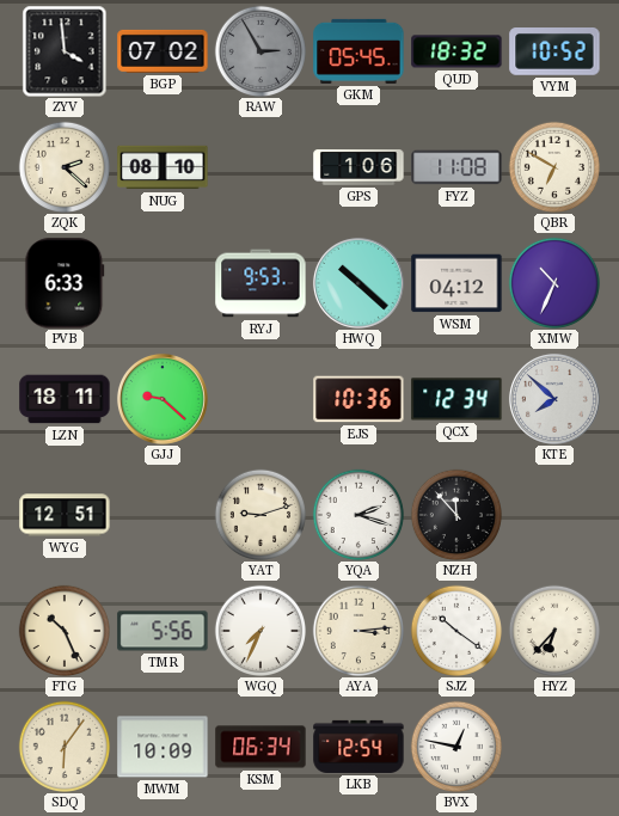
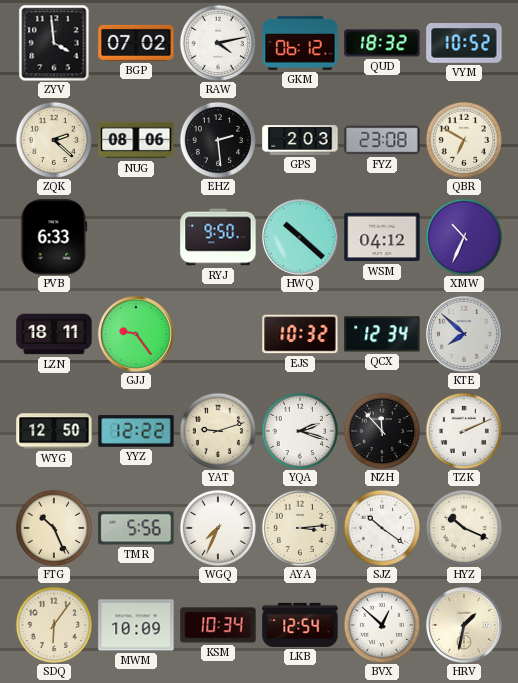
RAW: 2:55 -> 4:13 (217, 42)
RAW dial: grey -> white (217, 42)
GKM: 05:45 -> 06:12 (300, 43)
NUG: 08:10 -> 08:06 (136, 140)
EHZ: none -> 2:29 (217, 139)
GPS: 1:06 -> 2:03 (300, 140)
FYZ: 11:08 -> 23:08 (382, 140)
RYJ: 9:53 -> 9:50 (218, 237)
GJJ: 9:22 -> 9:24 (136, 334)
EJS: 10:36 -> 10:32 (300, 334)
WYG: 12:51 -> 12:50 (54, 431)
YYZ: none -> 12:22 (136, 431)
TZK: none -> 2:11 (463, 430)
HYZ: 6:37 -> 10:19 (463, 527)
KSM: 06:34 -> 10:34 (218, 625)
BVX: 12:47 -> 12:52 (381, 624)
HRV: none -> 1:32 (464, 625)
